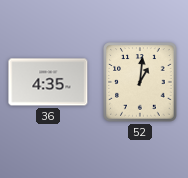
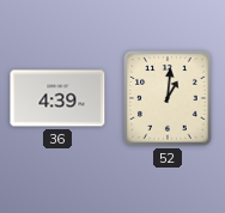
36: 4:35 -> 4:39 (57, 98)
